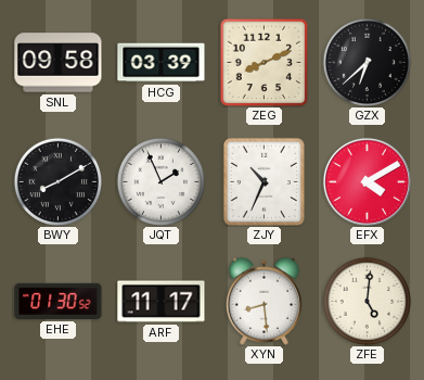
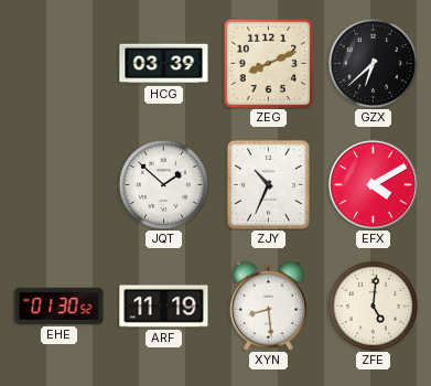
SNL: 09:58 -> none (59, 63)
BWY: 8:10 -> none (57, 181)
JQT: 1:56 -> 1:52 (163, 184)
ARF: 11:17 -> 11:19 (164, 307)
